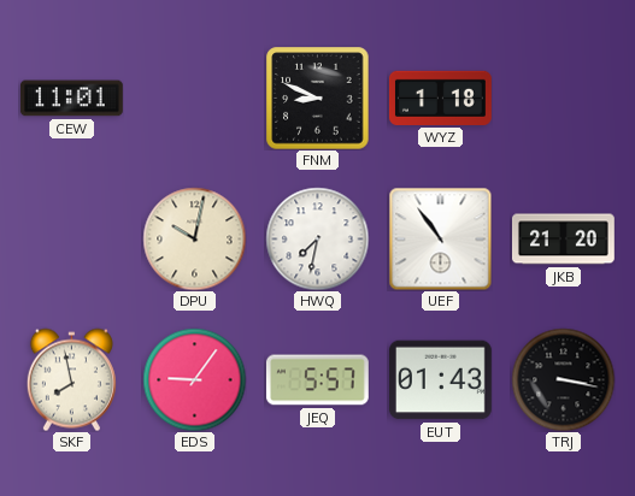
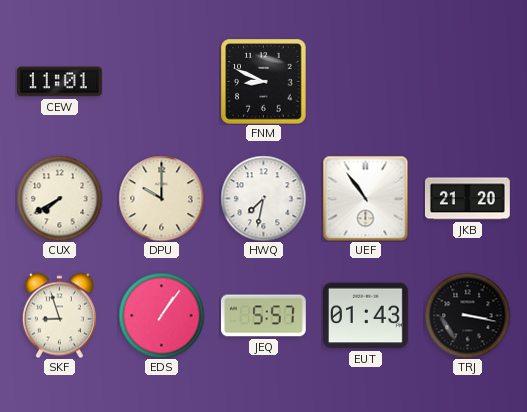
WYZ: 1:18 -> none (440, 98)
CUX: none -> 7:40 (59, 198)
DPU: 10:02 -> 10:00 (161, 198)
SKF: 7:58 -> 8:57 (59, 315)
EDS: 9:06 -> 1:06 (161, 315)
